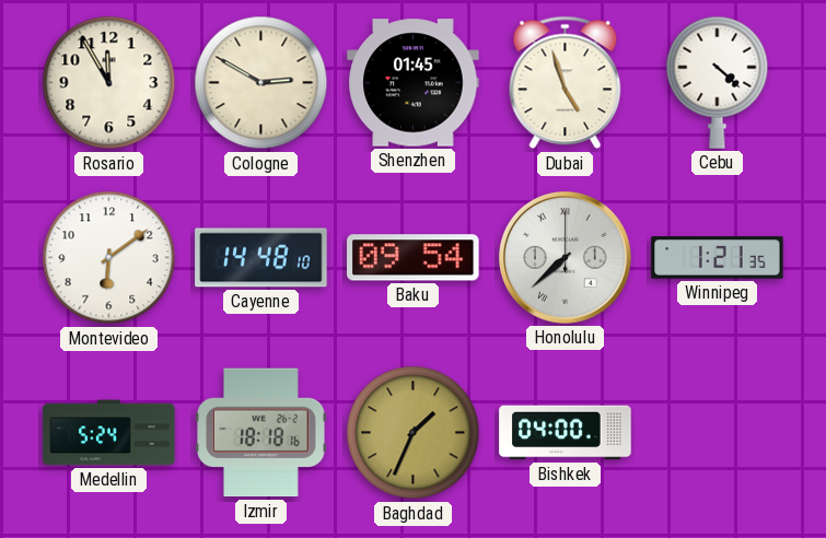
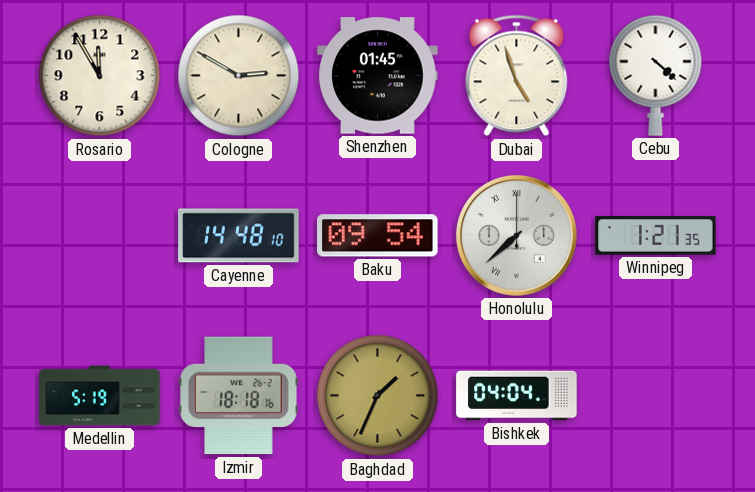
Montevideo: 6:09 -> none (109, 258)
Medellin: 5:24 -> 5:19 (100, 396)
Bishkek: 04:00 -> 04:04 (517, 396)
